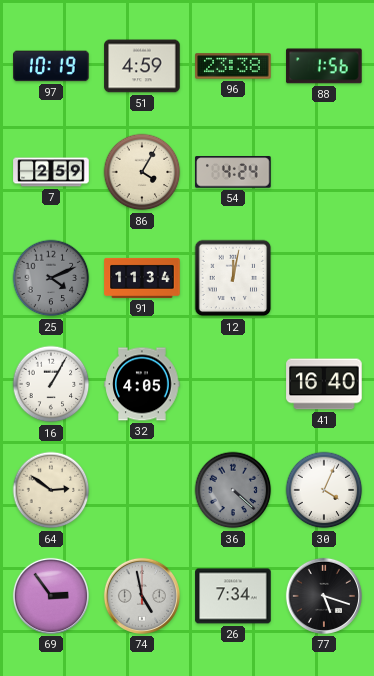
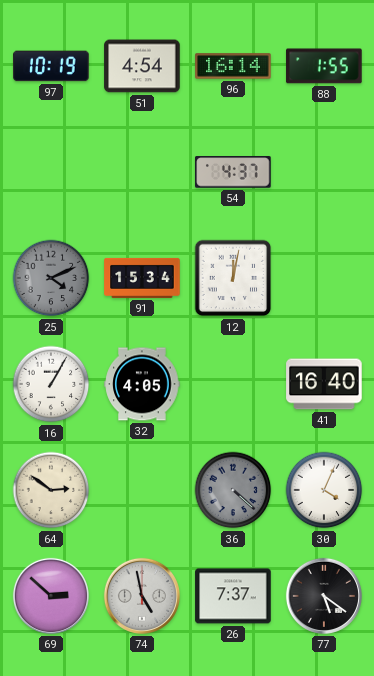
51: 4:59 -> 4:54 (142, 66)
96: 23:38 -> 16:14 (233, 66)
88: 1:56 -> 1:55 (324, 66)
7: 2:59 -> none (51, 172)
86: 4:05 -> none (142, 172)
54: 4:24 -> 4:37 (233, 172)
91: 11:34 -> 15:34 (142, 278)
69: 2:54 -> 2:52 (51, 596)
26: 7:34 -> 7:37 (233, 596)
77: 5:18 -> 5:21 (324, 596)
